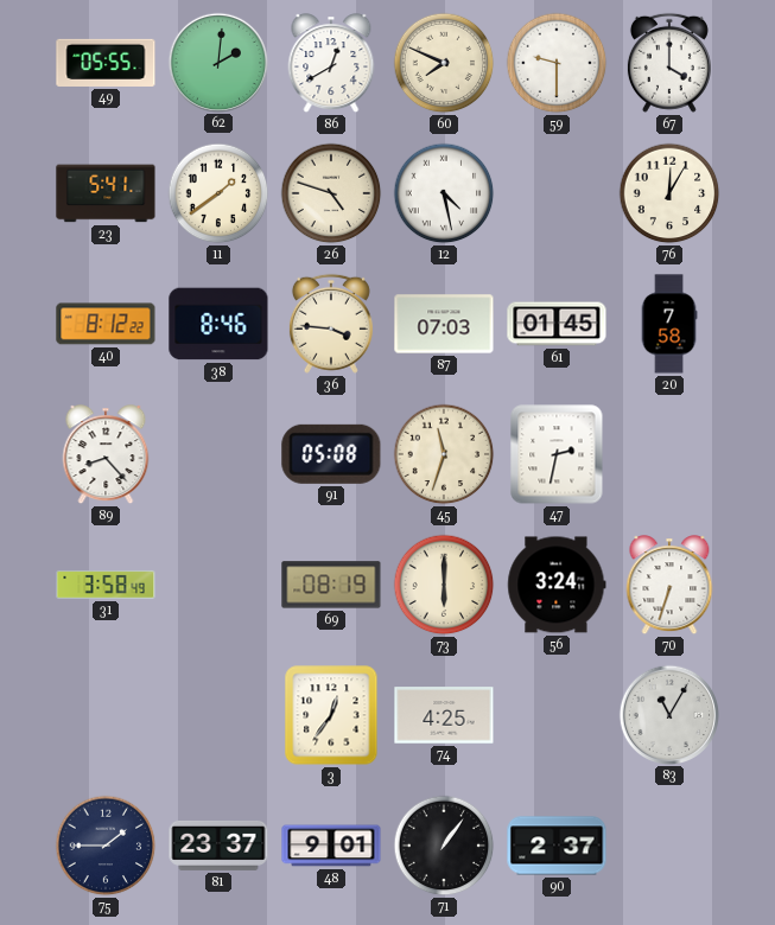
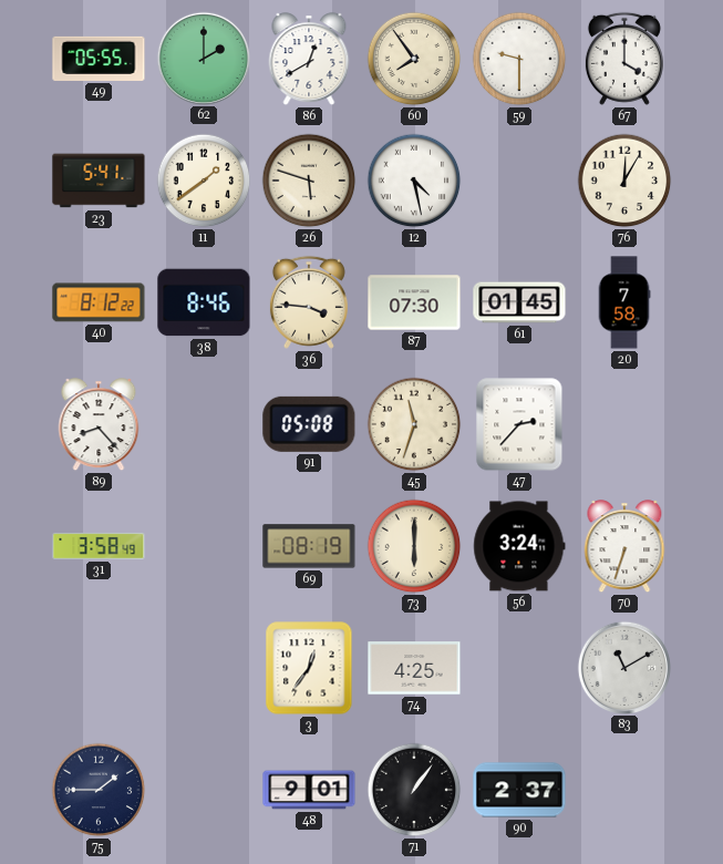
62: 2:01 -> 2:00 (203, 58)
60: 7:49 -> 7:54 (414, 59)
26: 4:48 -> 5:48 (309, 181)
87: 07:03 -> 07:30 (414, 302)
47: 2:32 -> 2:37 (519, 424)
83: 11:05 -> 11:10 (623, 667)
81: 23:37 -> none (218, 846)
